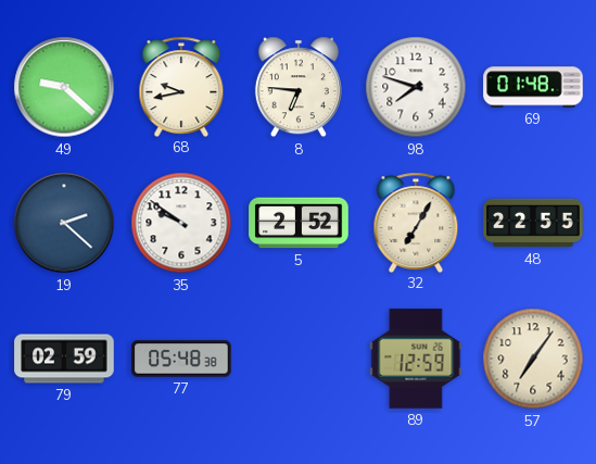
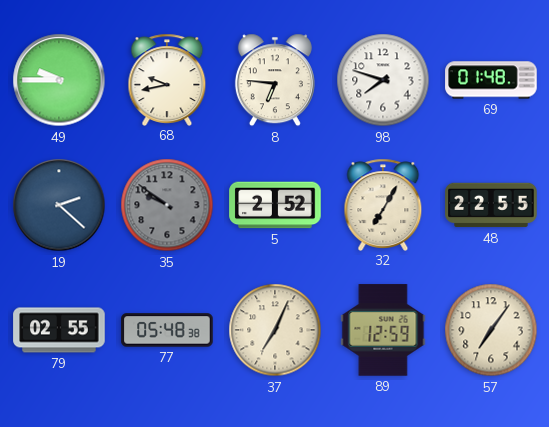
49: 9:22 -> 9:45 (59, 80)
35 dial: white -> grey (167, 205)
79: 02:59 -> 02:55 (59, 330)
37: none -> 7:04 (275, 330)
